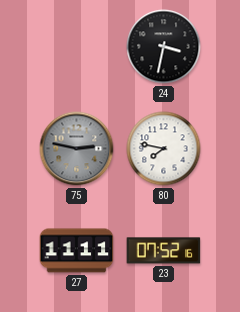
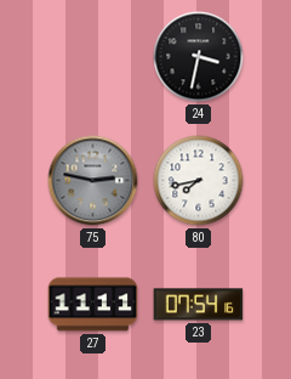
80: 7:47 -> 7:43 (199, 181)
23: 07:52 -> 07:54 (199, 305)
